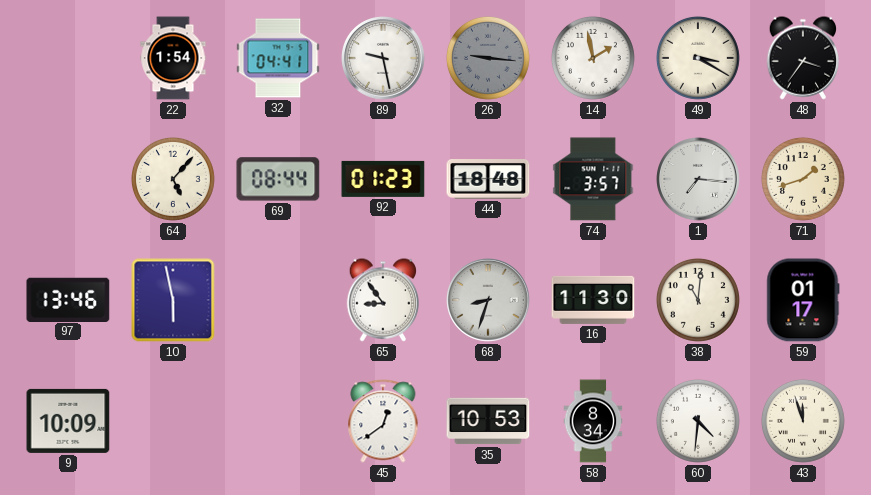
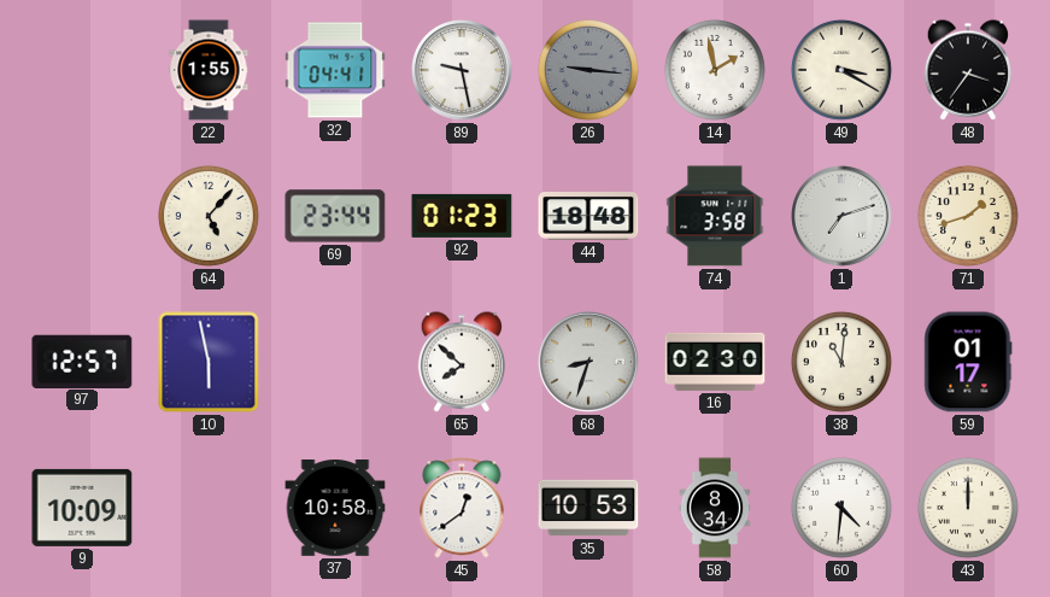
22: 1:54 -> 1:55 (209, 70)
69: 08:44 -> 23:44 (335, 216)
74: 3:57 -> 3:58 (715, 216)
1: 7:16 -> 7:12 (841, 216)
97: 13:46 -> 12:57 (82, 361)
65: 8:54 -> 7:52 (461, 362)
16: 11:30 -> 02:30 (715, 362)
37: none -> 10:58 (335, 509)
43: 11:57 -> 12:00 (968, 508)
